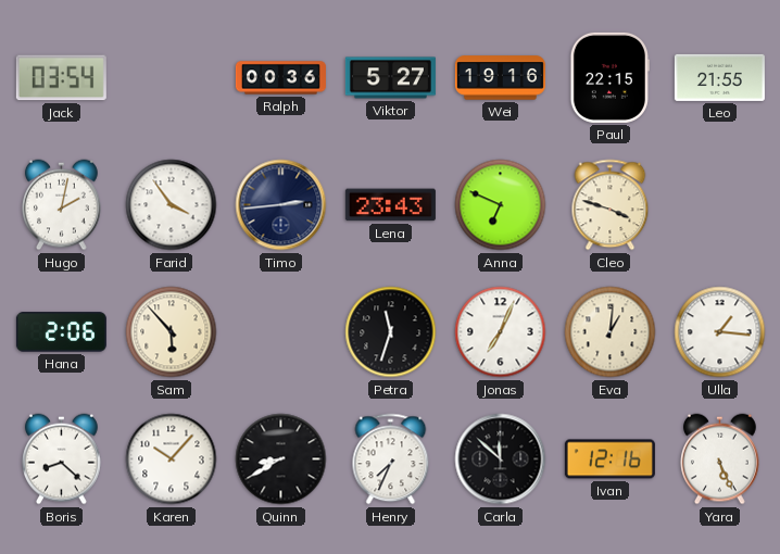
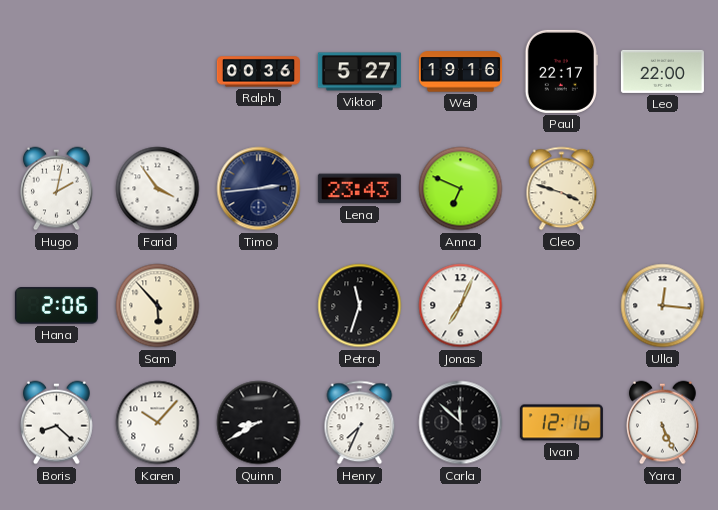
Jack: 03:54 -> none (61, 78)
Paul: 22:15 -> 22:17 (561, 71)
Leo: 21:55 -> 22:00 (662, 71)
Eva: 1:01 -> none (611, 332)
Ulla: 1:16 -> 12:16 (663, 306)
